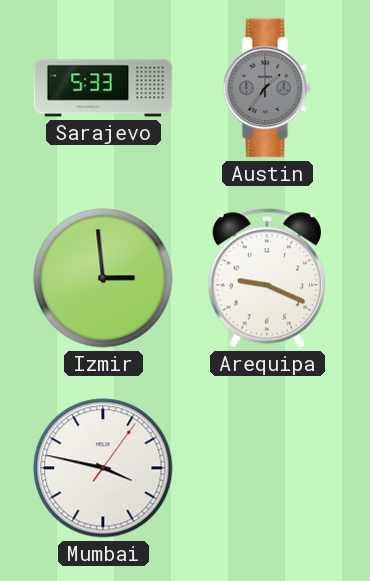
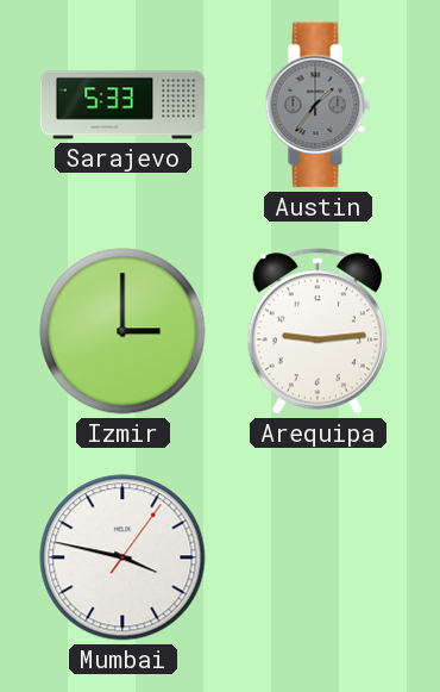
Izmir: 2:59 -> 3:00 (122, 331)
Arequipa: 9:19 -> 9:14 (316, 331)
